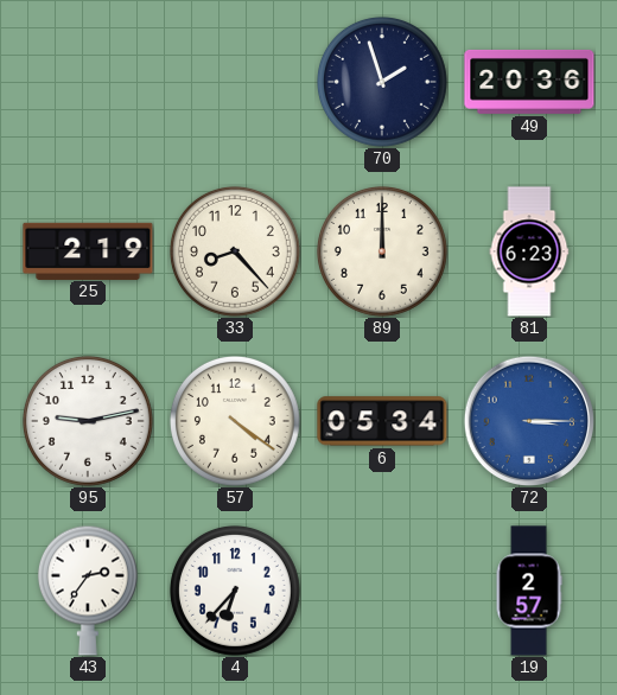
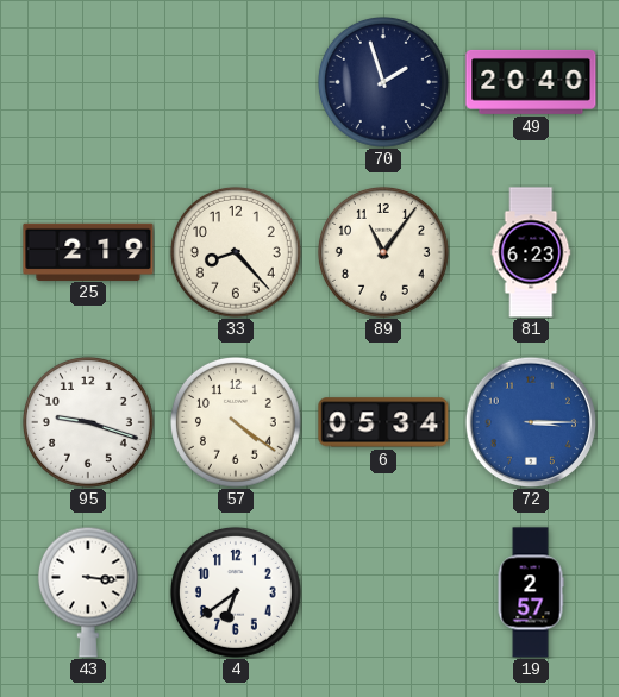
49: 20:36 -> 20:40 (531, 82)
89: 12:00 -> 11:06 (383, 252)
95: 9:13 -> 9:18 (88, 422)
43: 2:36 -> 3:16 (88, 592)
4: 6:37 -> 6:39 (236, 592)
